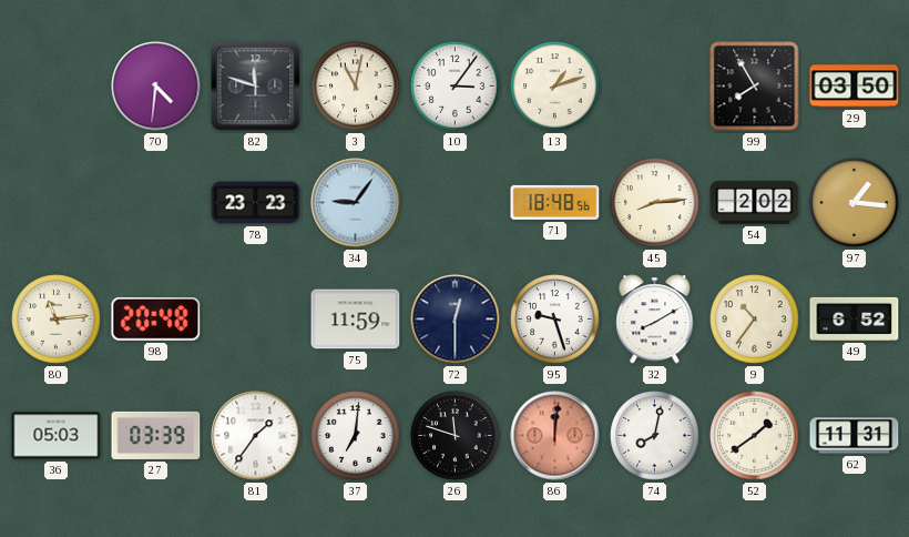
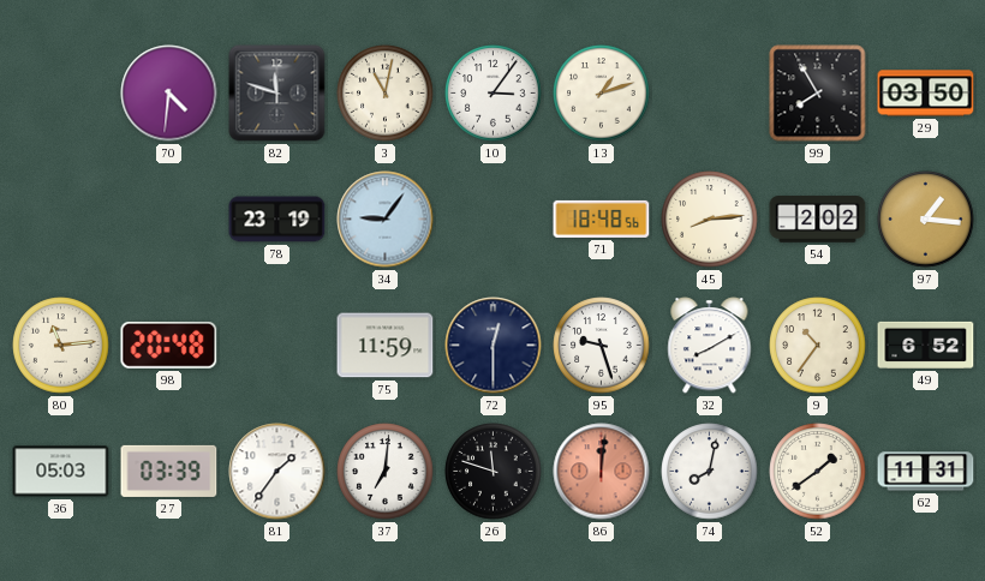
78: 23:23 -> 23:19 (277, 220)
